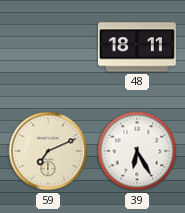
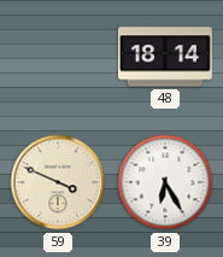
48: 18:11 -> 18:14 (165, 57)
59: 7:11 -> 3:49 (58, 182)
